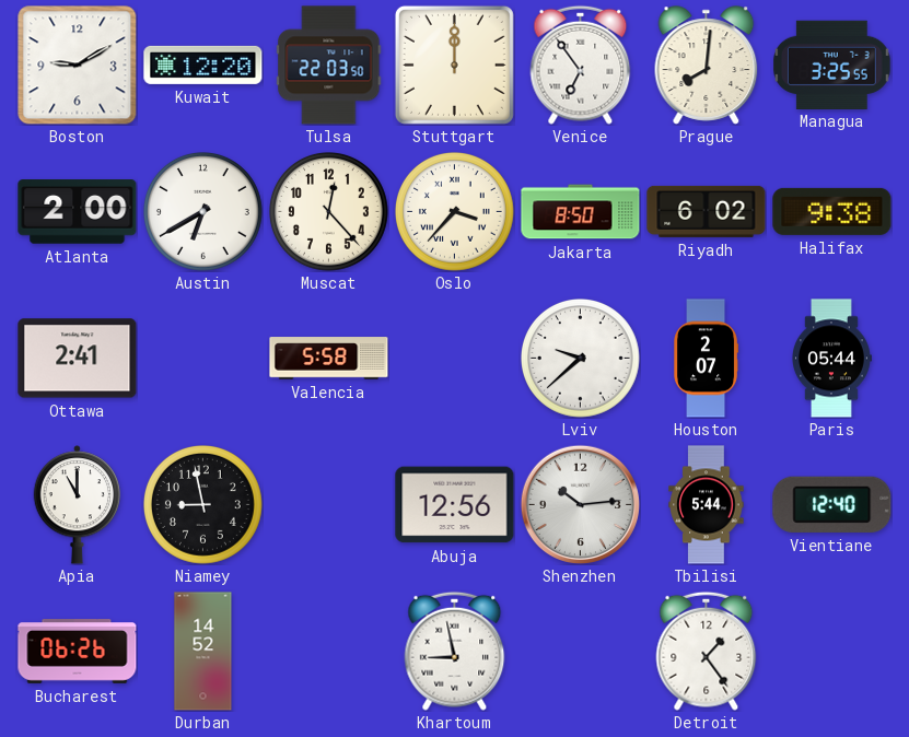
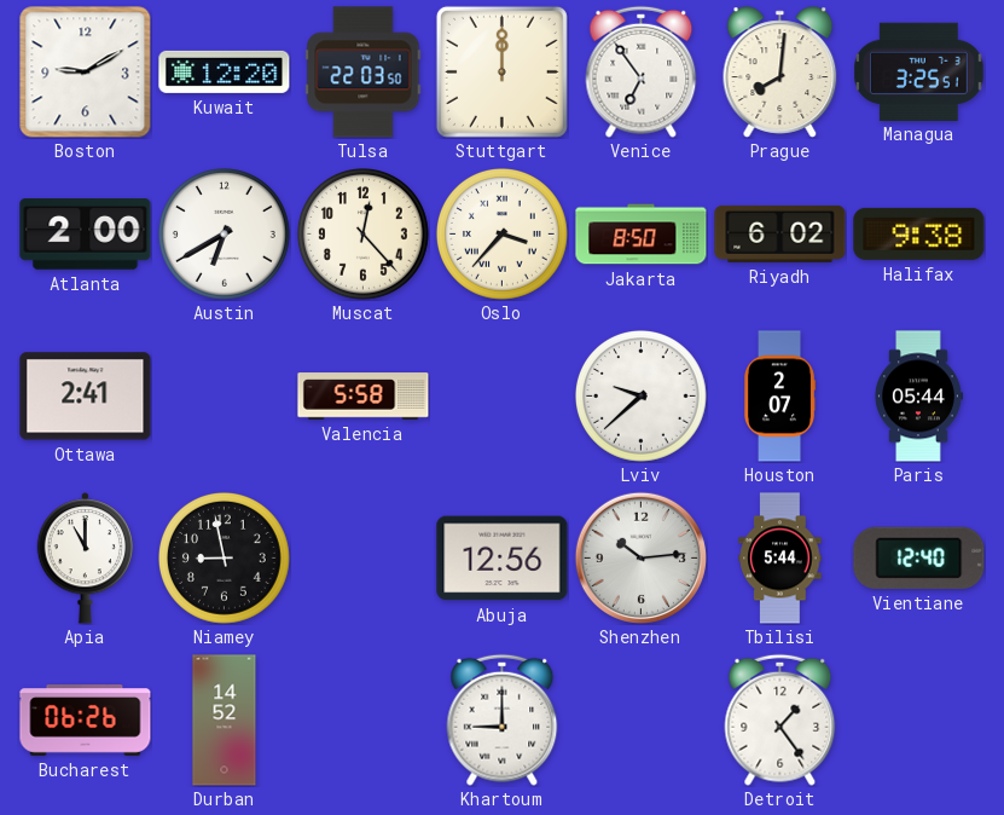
Managua: 3:25:55 -> 3:25:51 (919, 71)
Khartoum: 8:58 -> 9:00 (503, 719)
